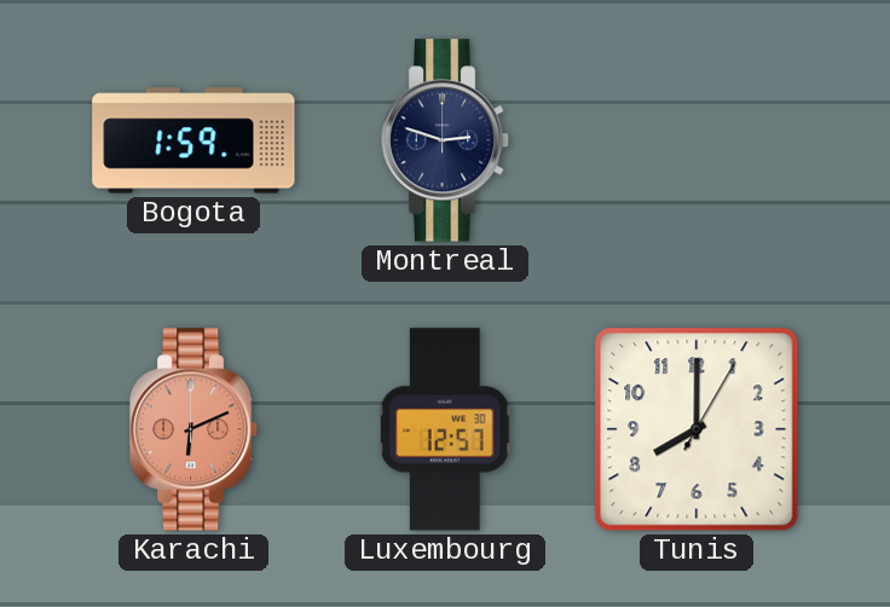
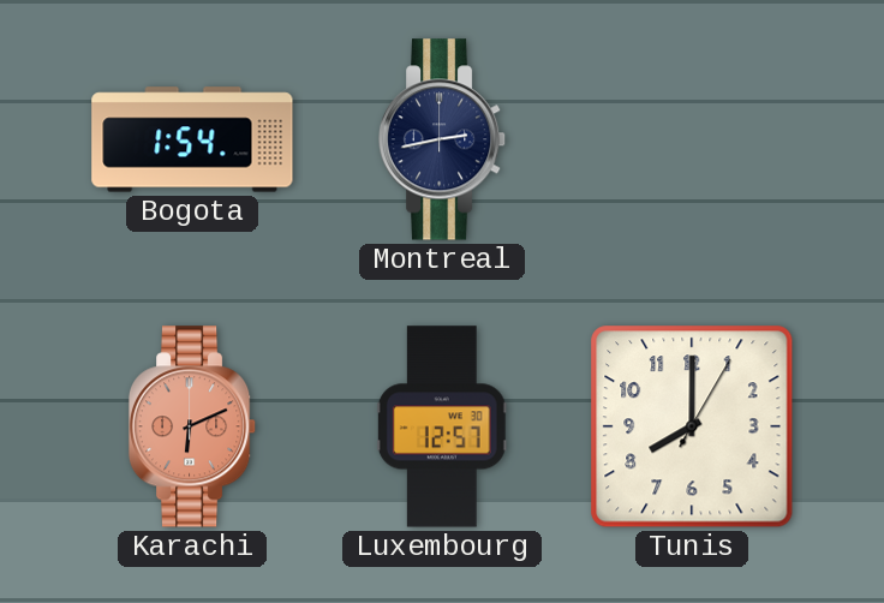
Bogota: 1:59 -> 1:54 (192, 139)
Montreal: 2:48 -> 2:43 (442, 139)
